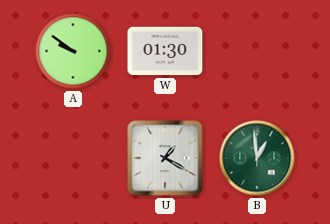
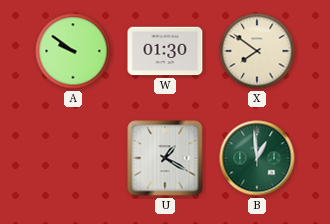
X: none -> 7:51 (257, 51)
